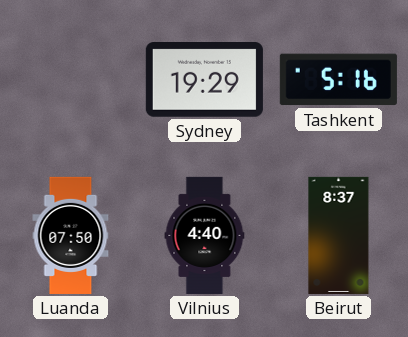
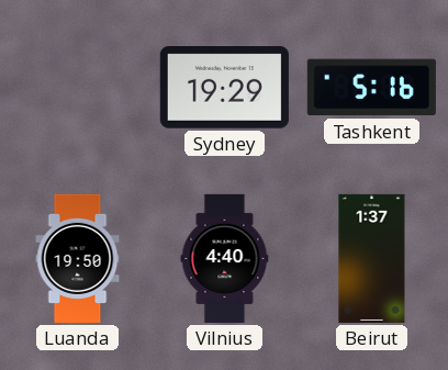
Luanda: 07:50 -> 19:50 (78, 258)
Beirut: 8:37 -> 1:37 (372, 258)
